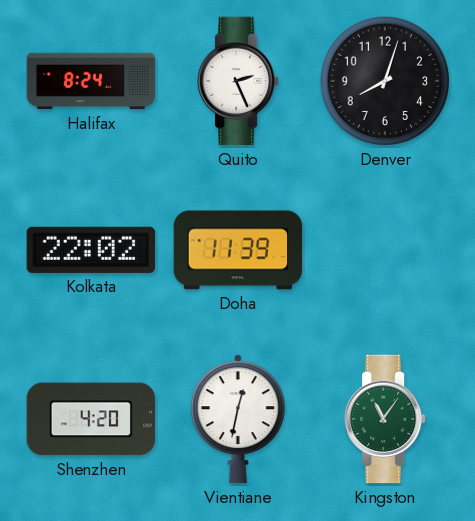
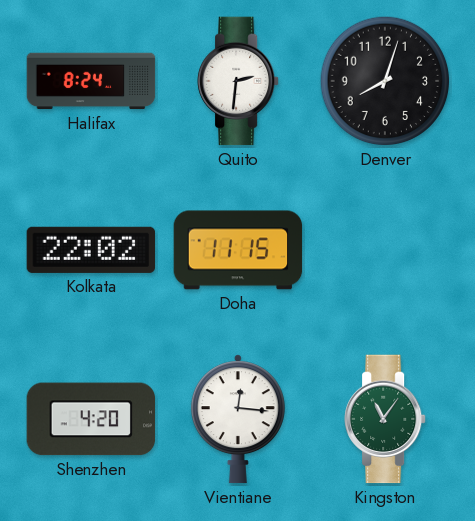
Quito: 2:26 -> 2:31 (239, 81)
Doha: 11:39 -> 11:15 (238, 250)
Vientiane: 12:32 -> 12:16 (238, 419)
